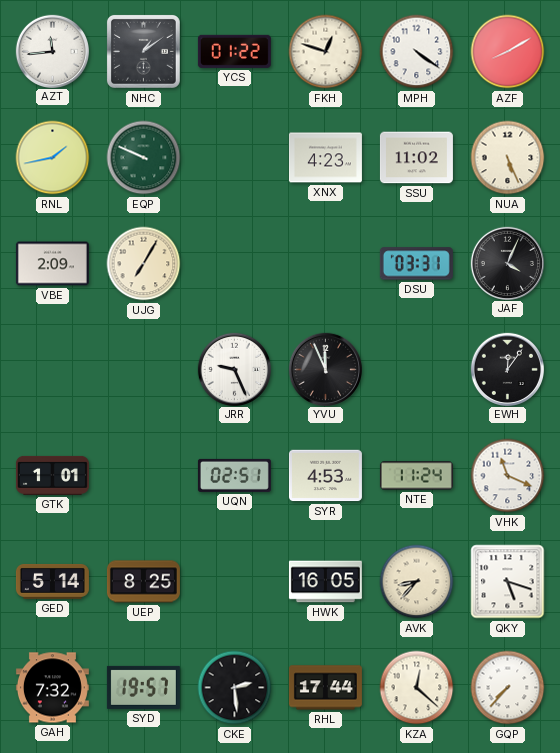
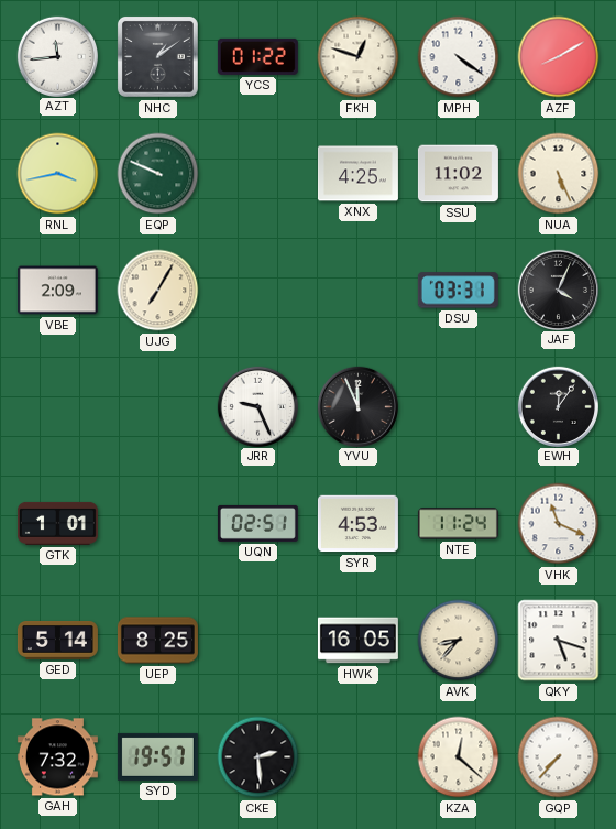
RNL: 1:43 -> 3:43 (58, 174)
XNX: 4:23 -> 4:25 (358, 174)
RHL: 17:44 -> none (325, 688)
